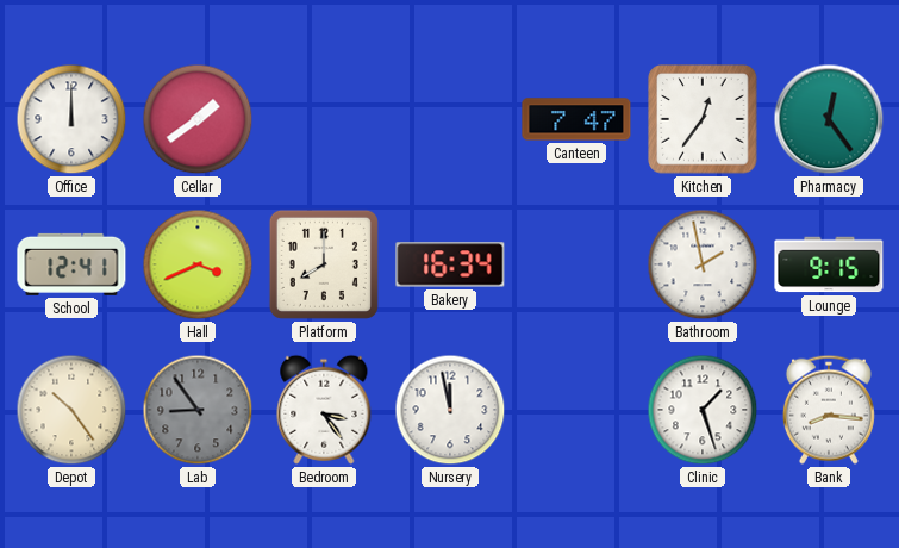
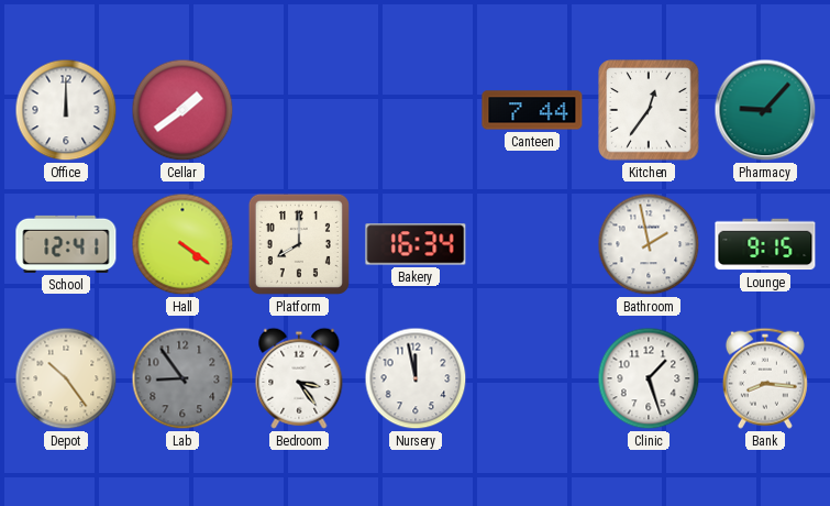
Canteen: 7:47 -> 7:44 (532, 110)
Pharmacy: 12:24 -> 9:07 (765, 110)
Hall: 3:41 -> 4:21 (182, 244)
